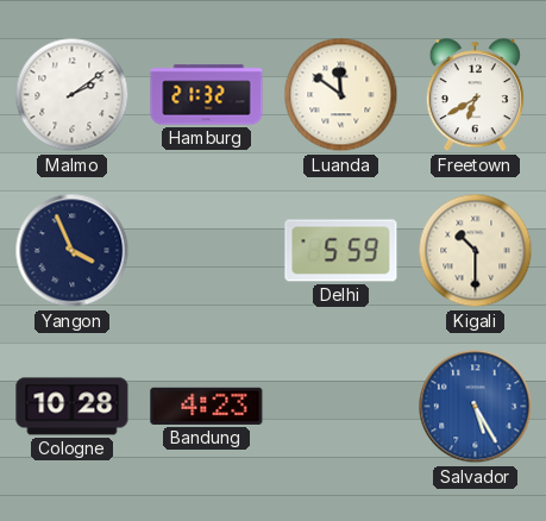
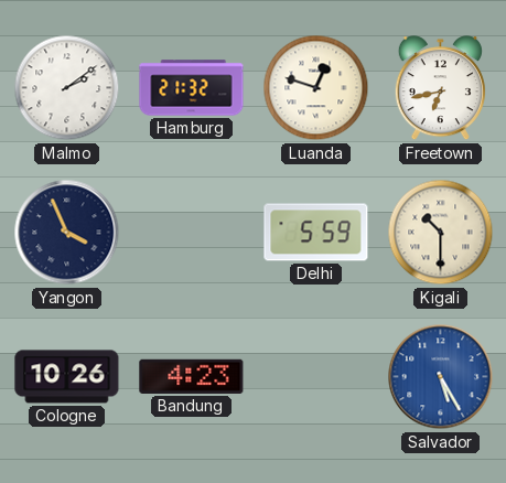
Luanda: 11:51 -> 12:48 (316, 88)
Freetown: 6:40 -> 6:43 (440, 88)
Cologne: 10:28 -> 10:26 (67, 377)
